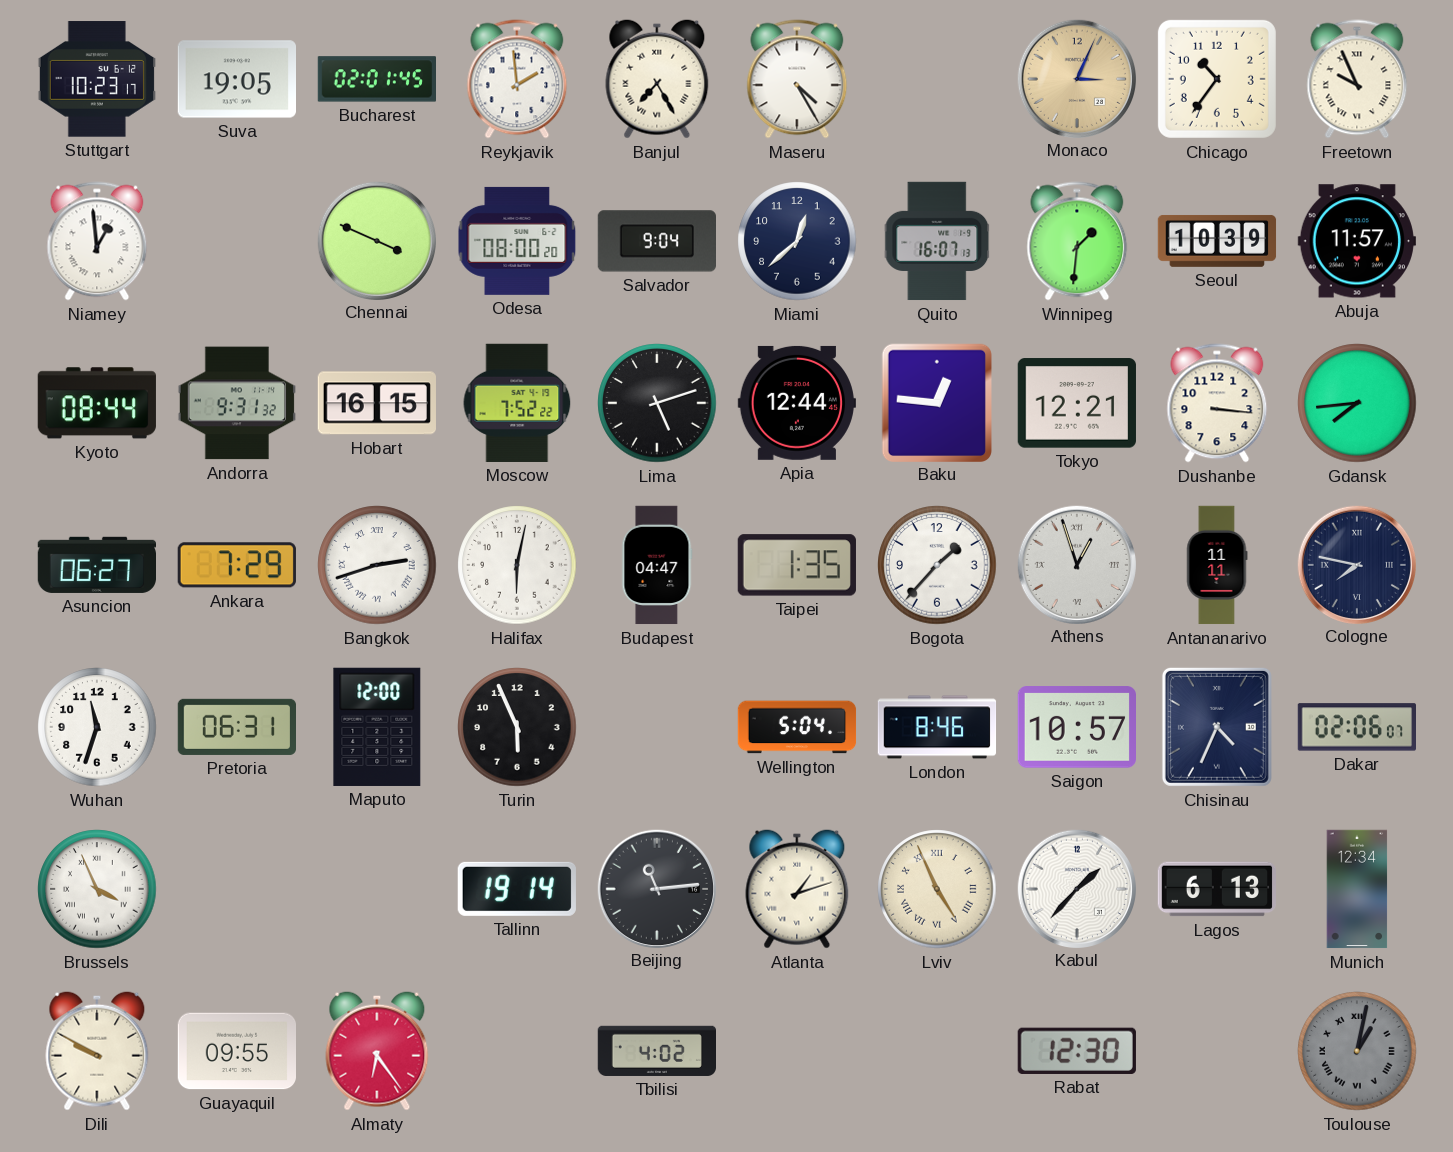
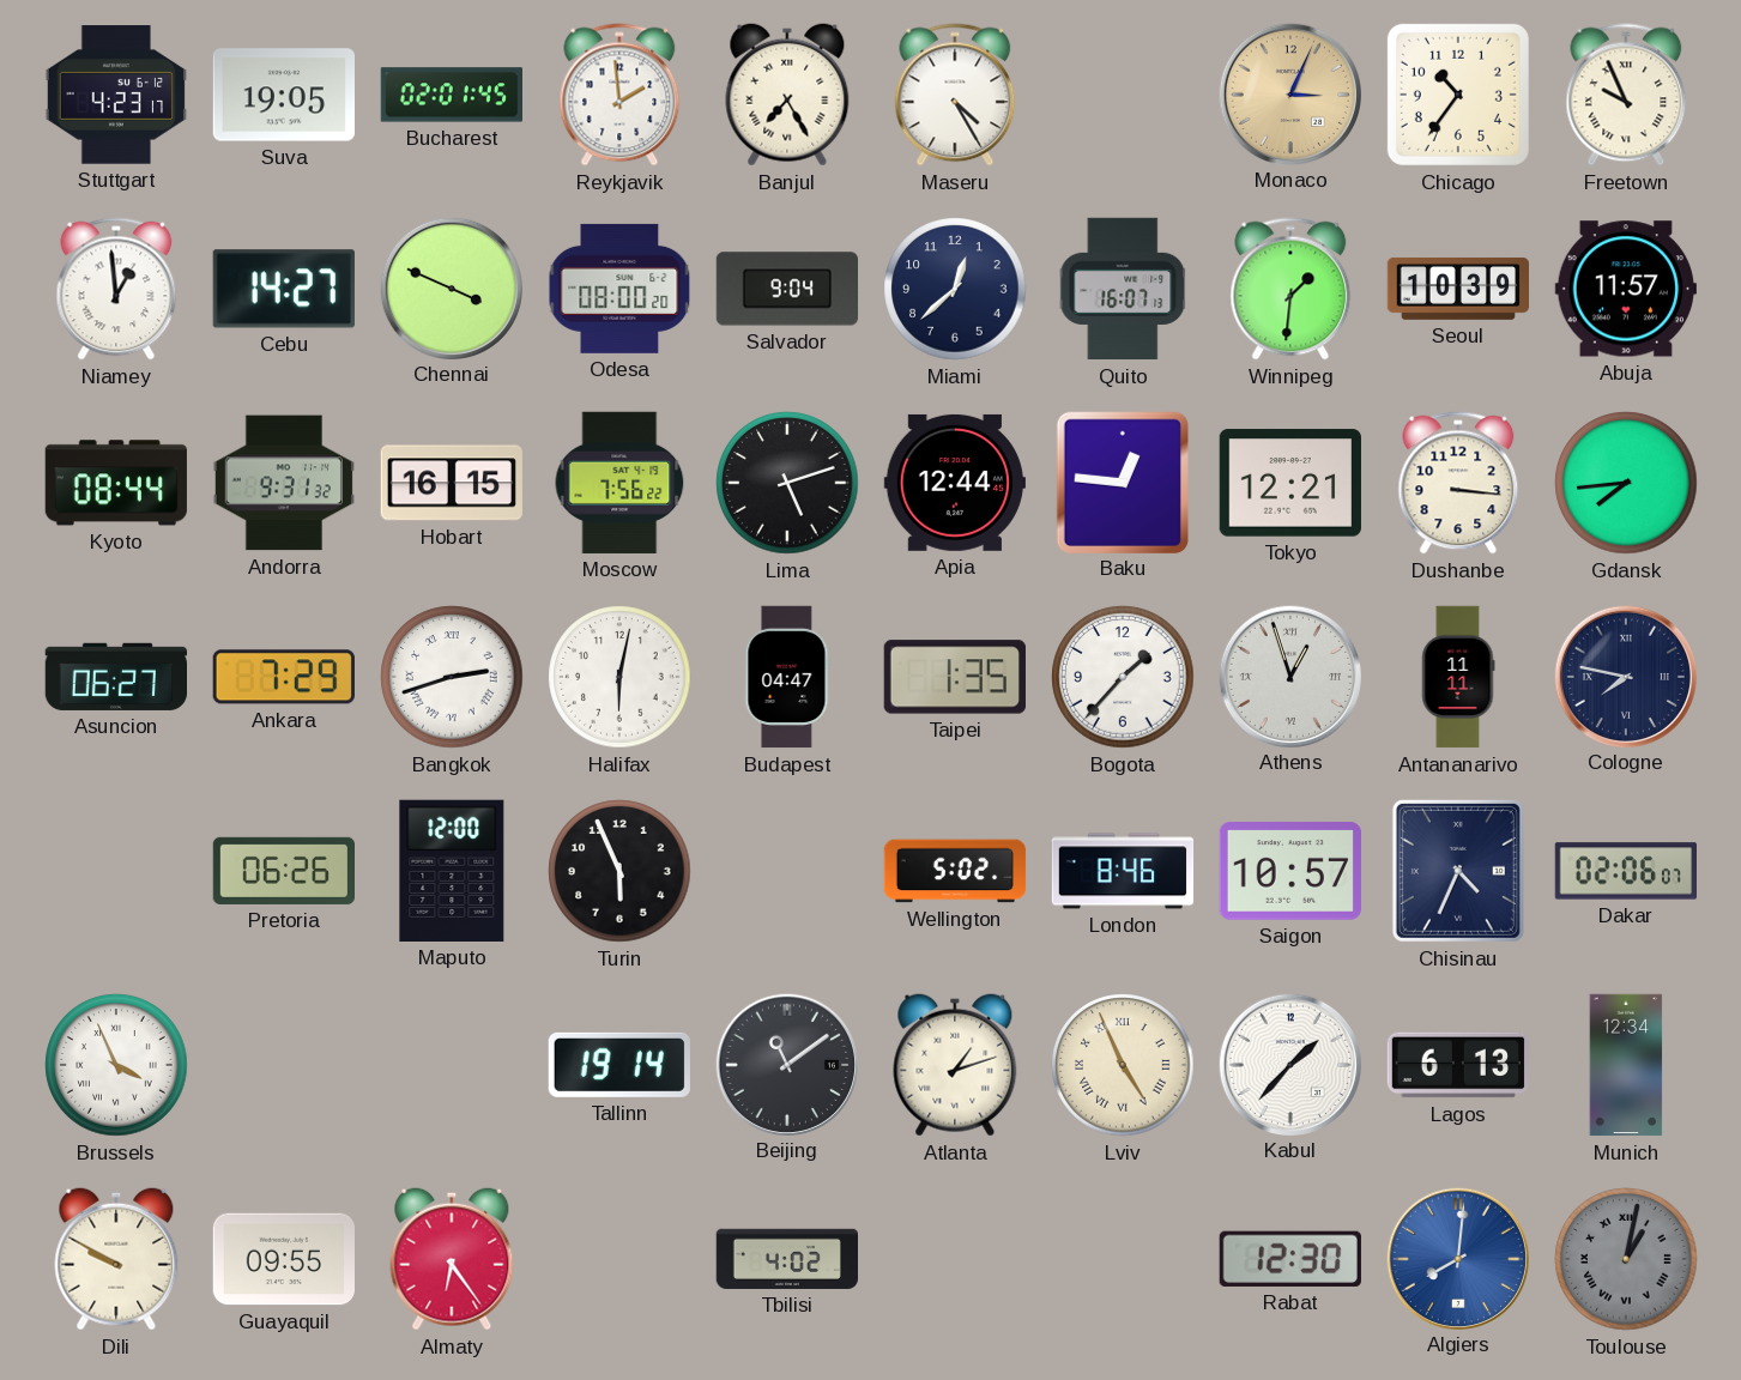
Stuttgart: 10:23 -> 4:23 (115, 95)
Cebu: none -> 14:27 (284, 289)
Moscow: 7:52 -> 7:56 (619, 483)
Wuhan: 11:33 -> none (97, 727)
Pretoria: 06:31 -> 06:26 (283, 871)
Wellington: 5:04 -> 5:02 (955, 871)
Beijing: 11:14 -> 11:09 (786, 1064)
Algiers: none -> 8:01 (1457, 1258)
